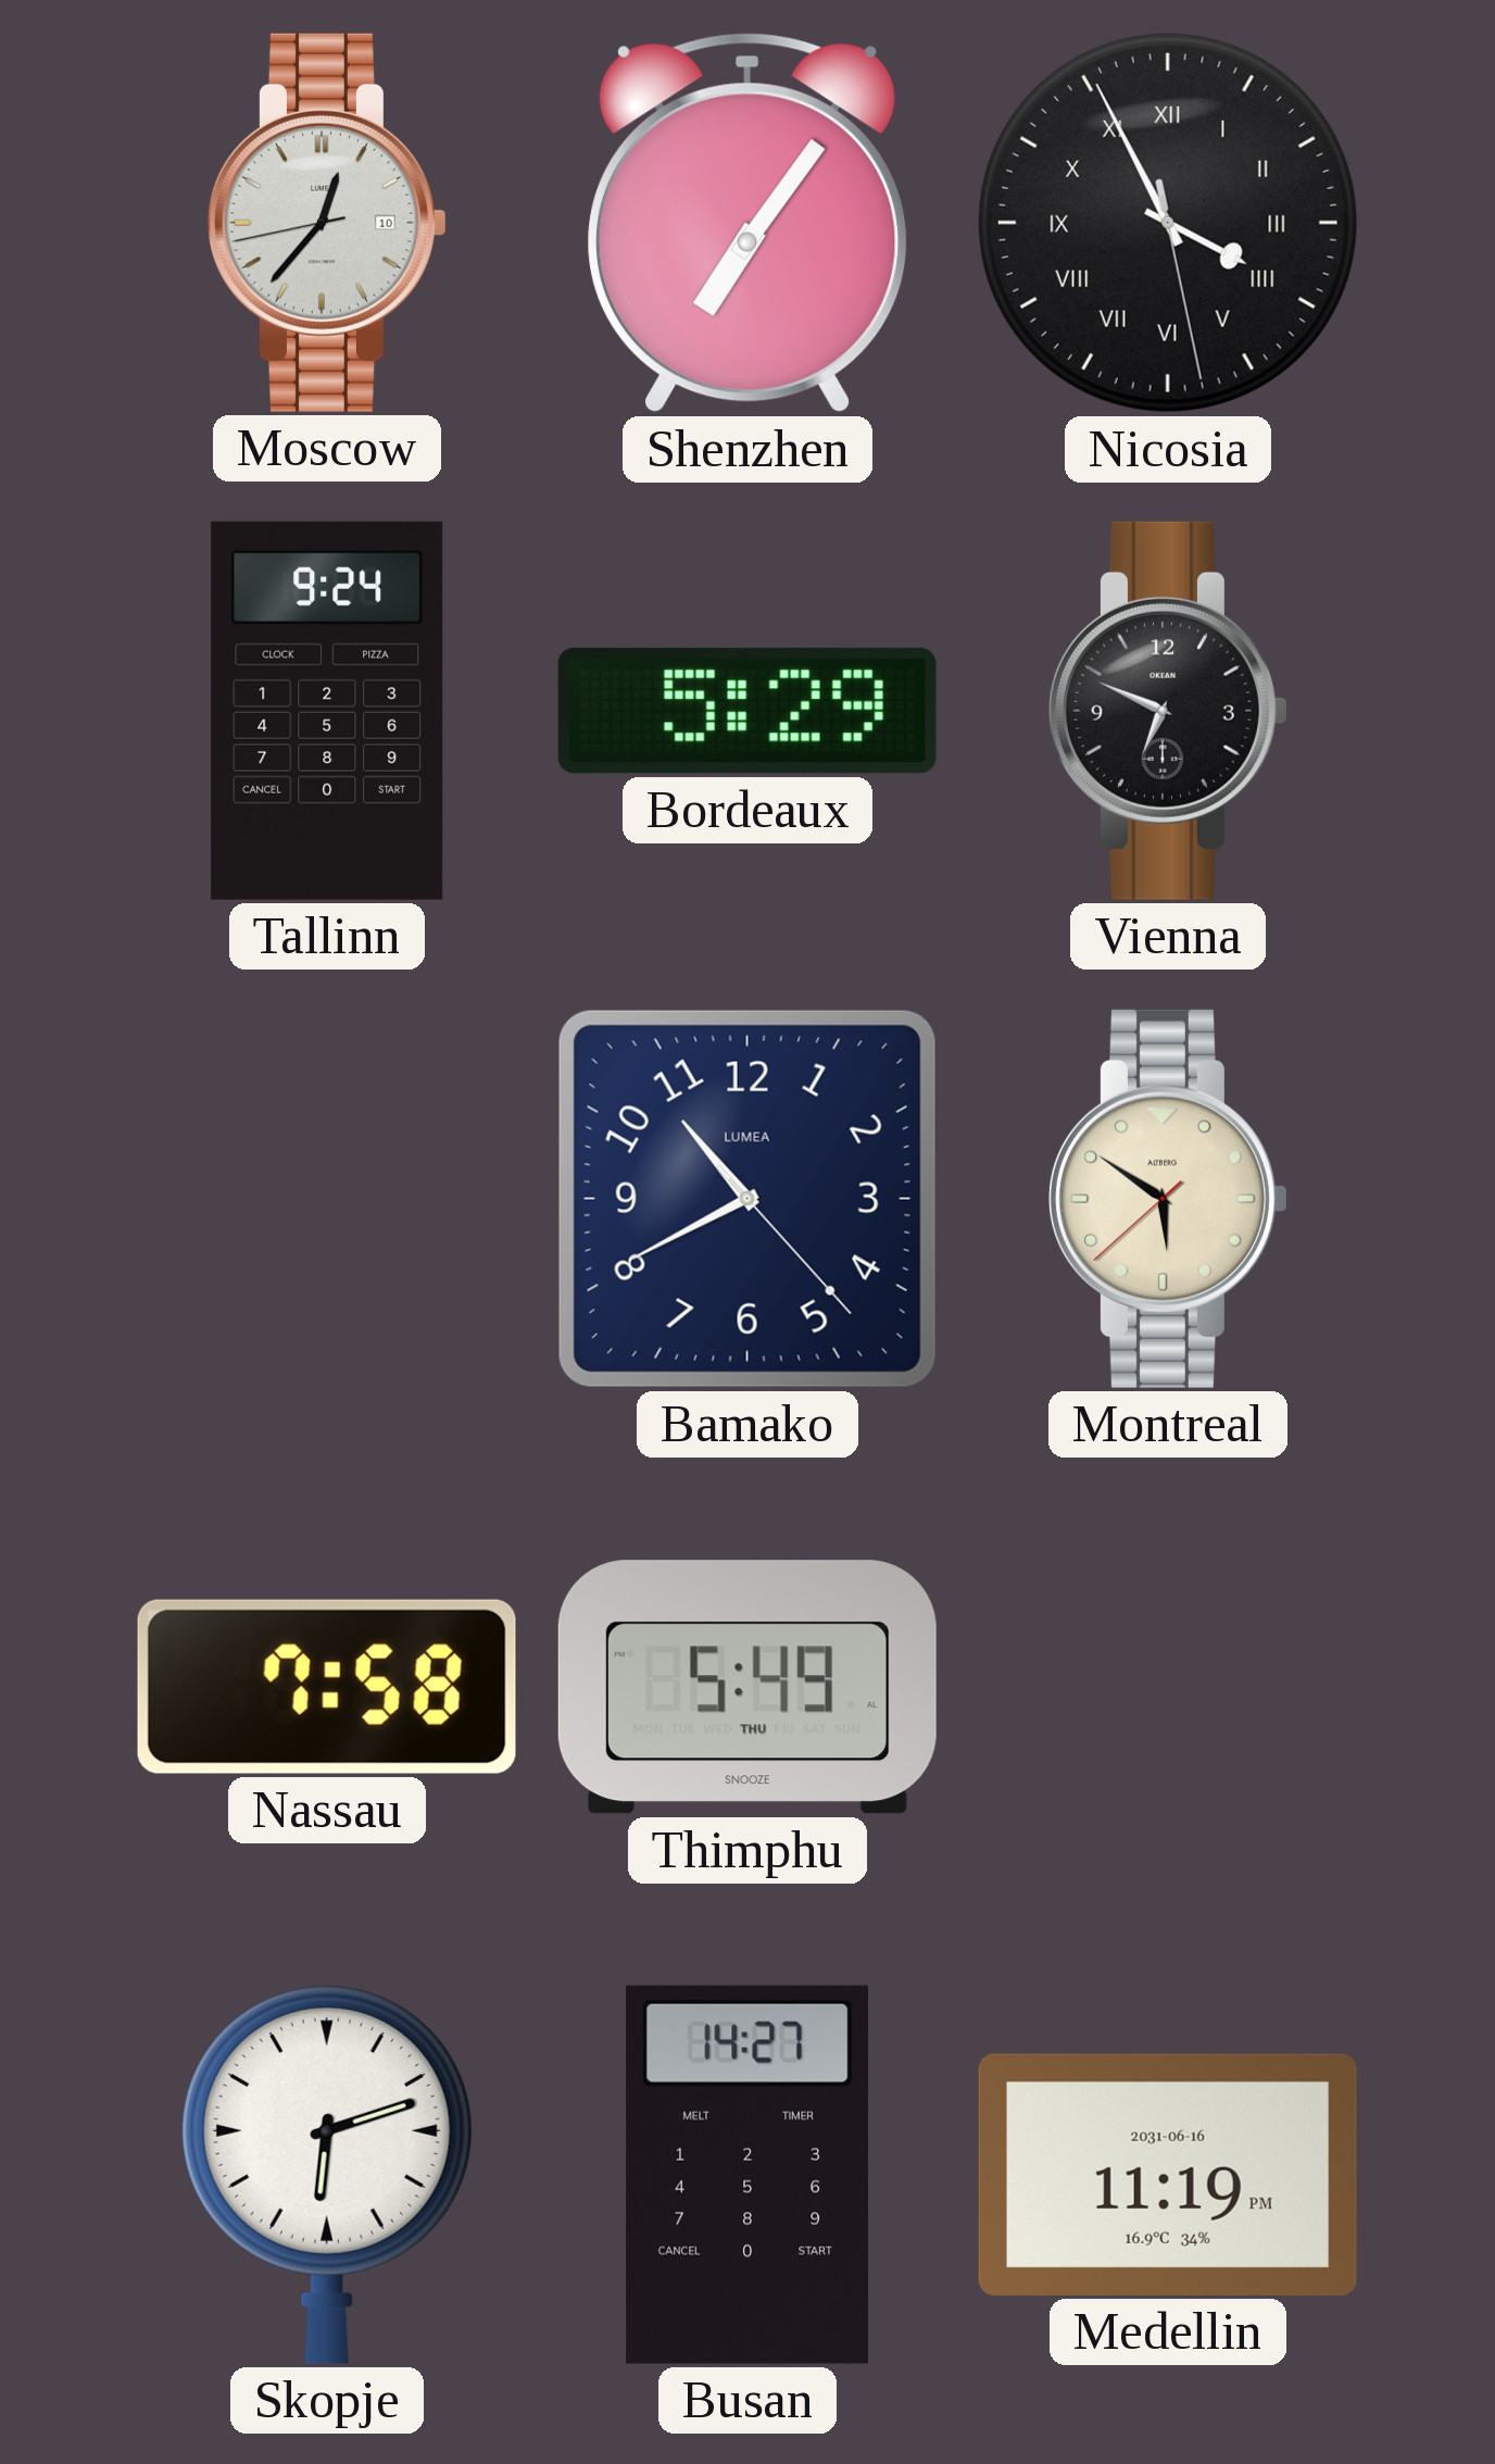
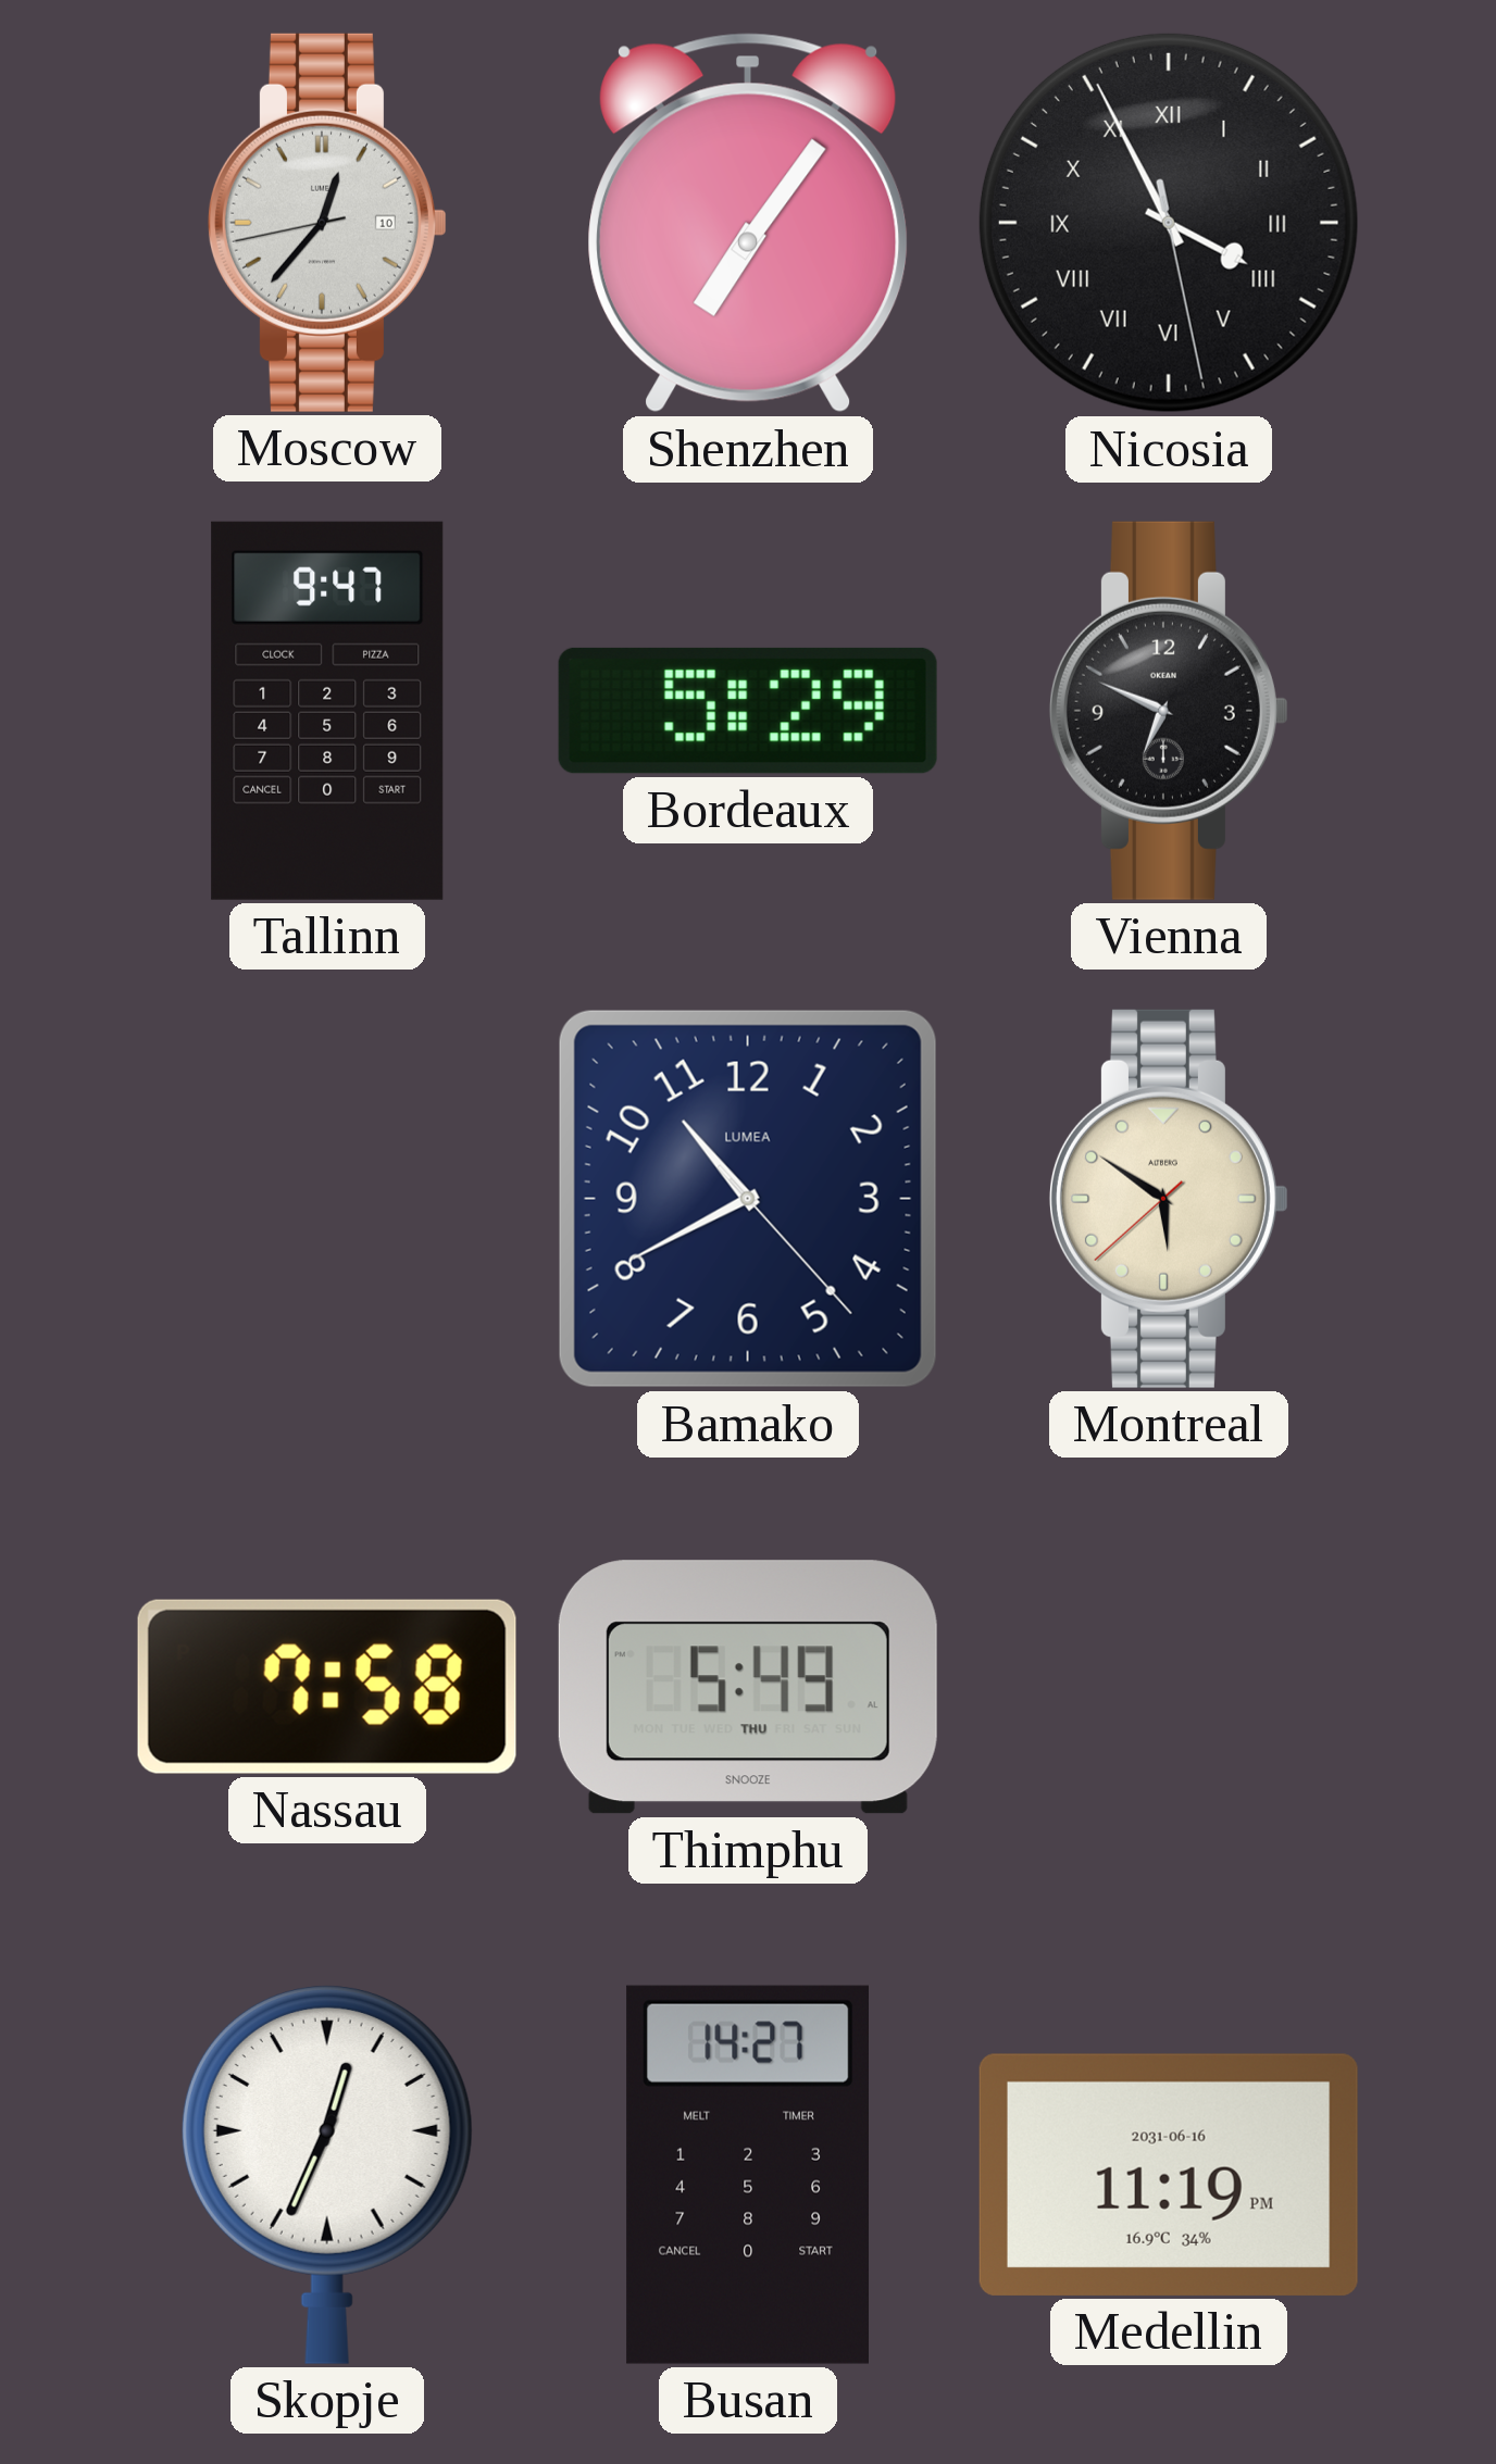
Tallinn: 9:24 -> 9:47 (327, 711)
Skopje: 6:12 -> 12:34 (327, 2175)
